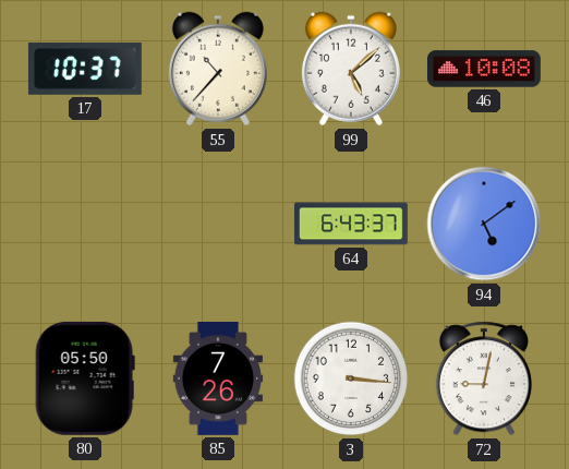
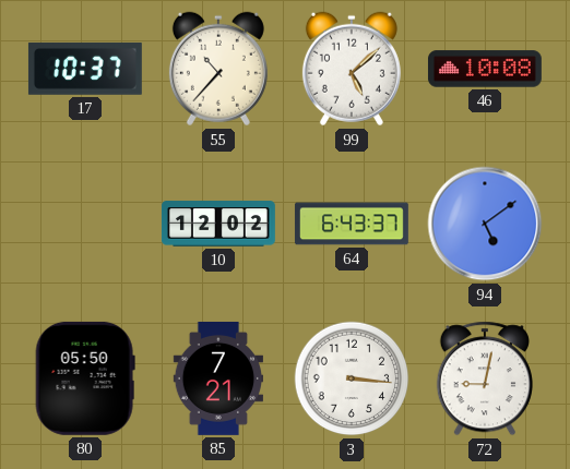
10: none -> 12:02 (218, 224)
85: 7:26 -> 7:21 (217, 378)
